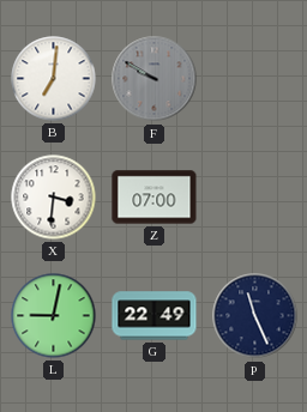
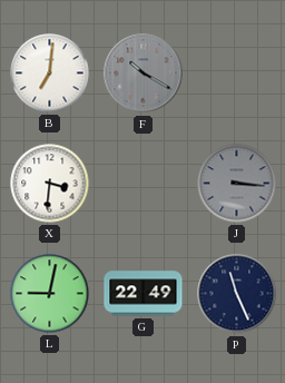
F: 9:50 -> 10:20 (144, 73)
Z: 07:00 -> none (155, 198)
J: none -> 3:16 (237, 184)
